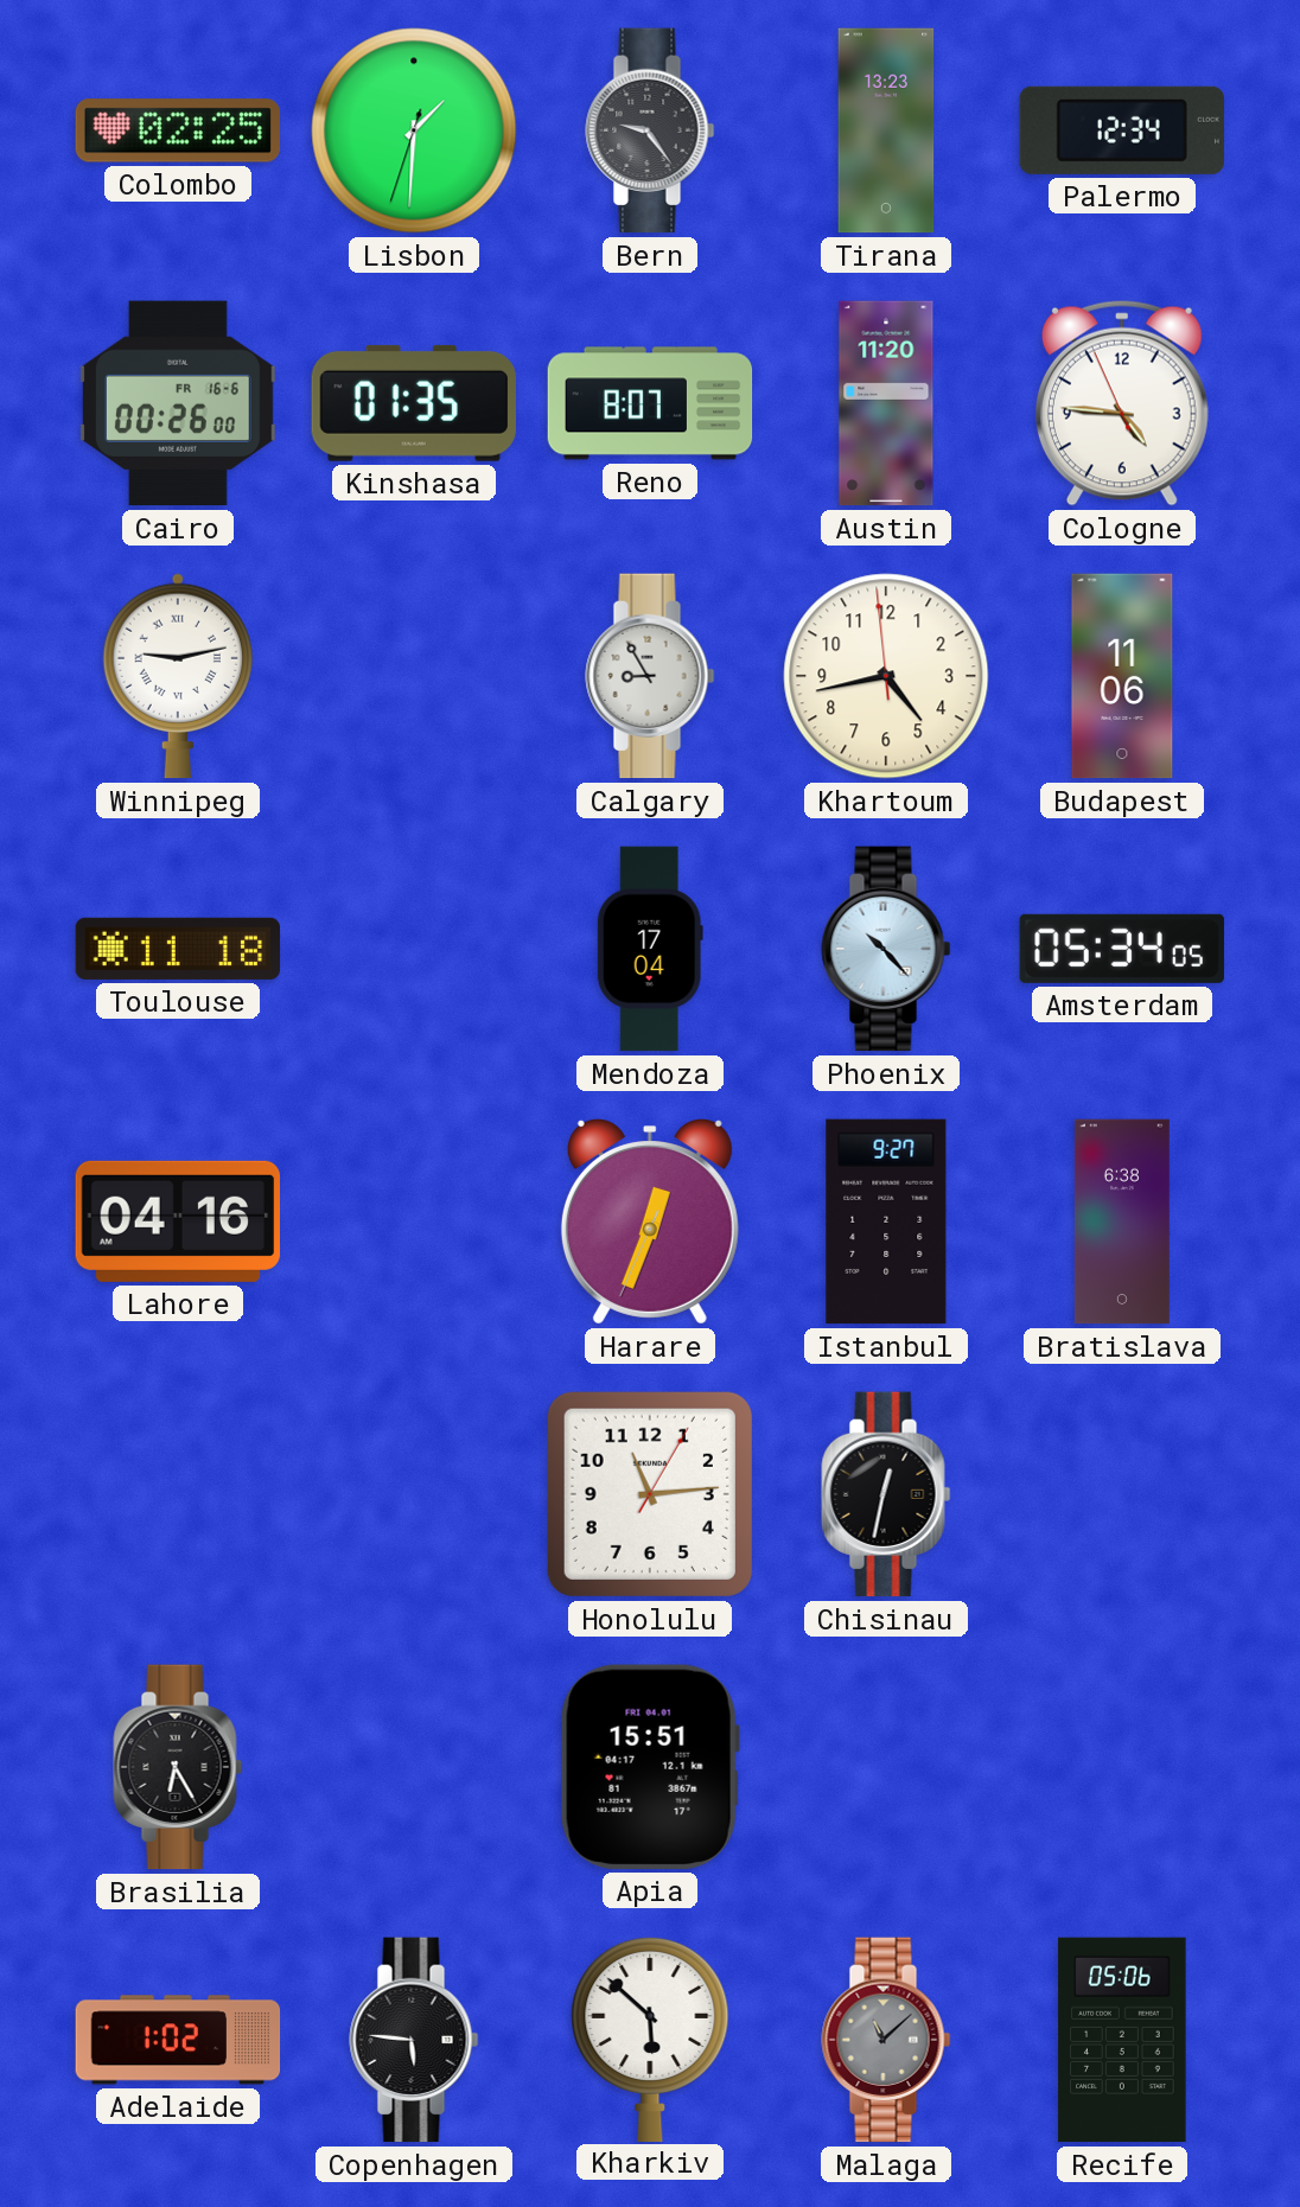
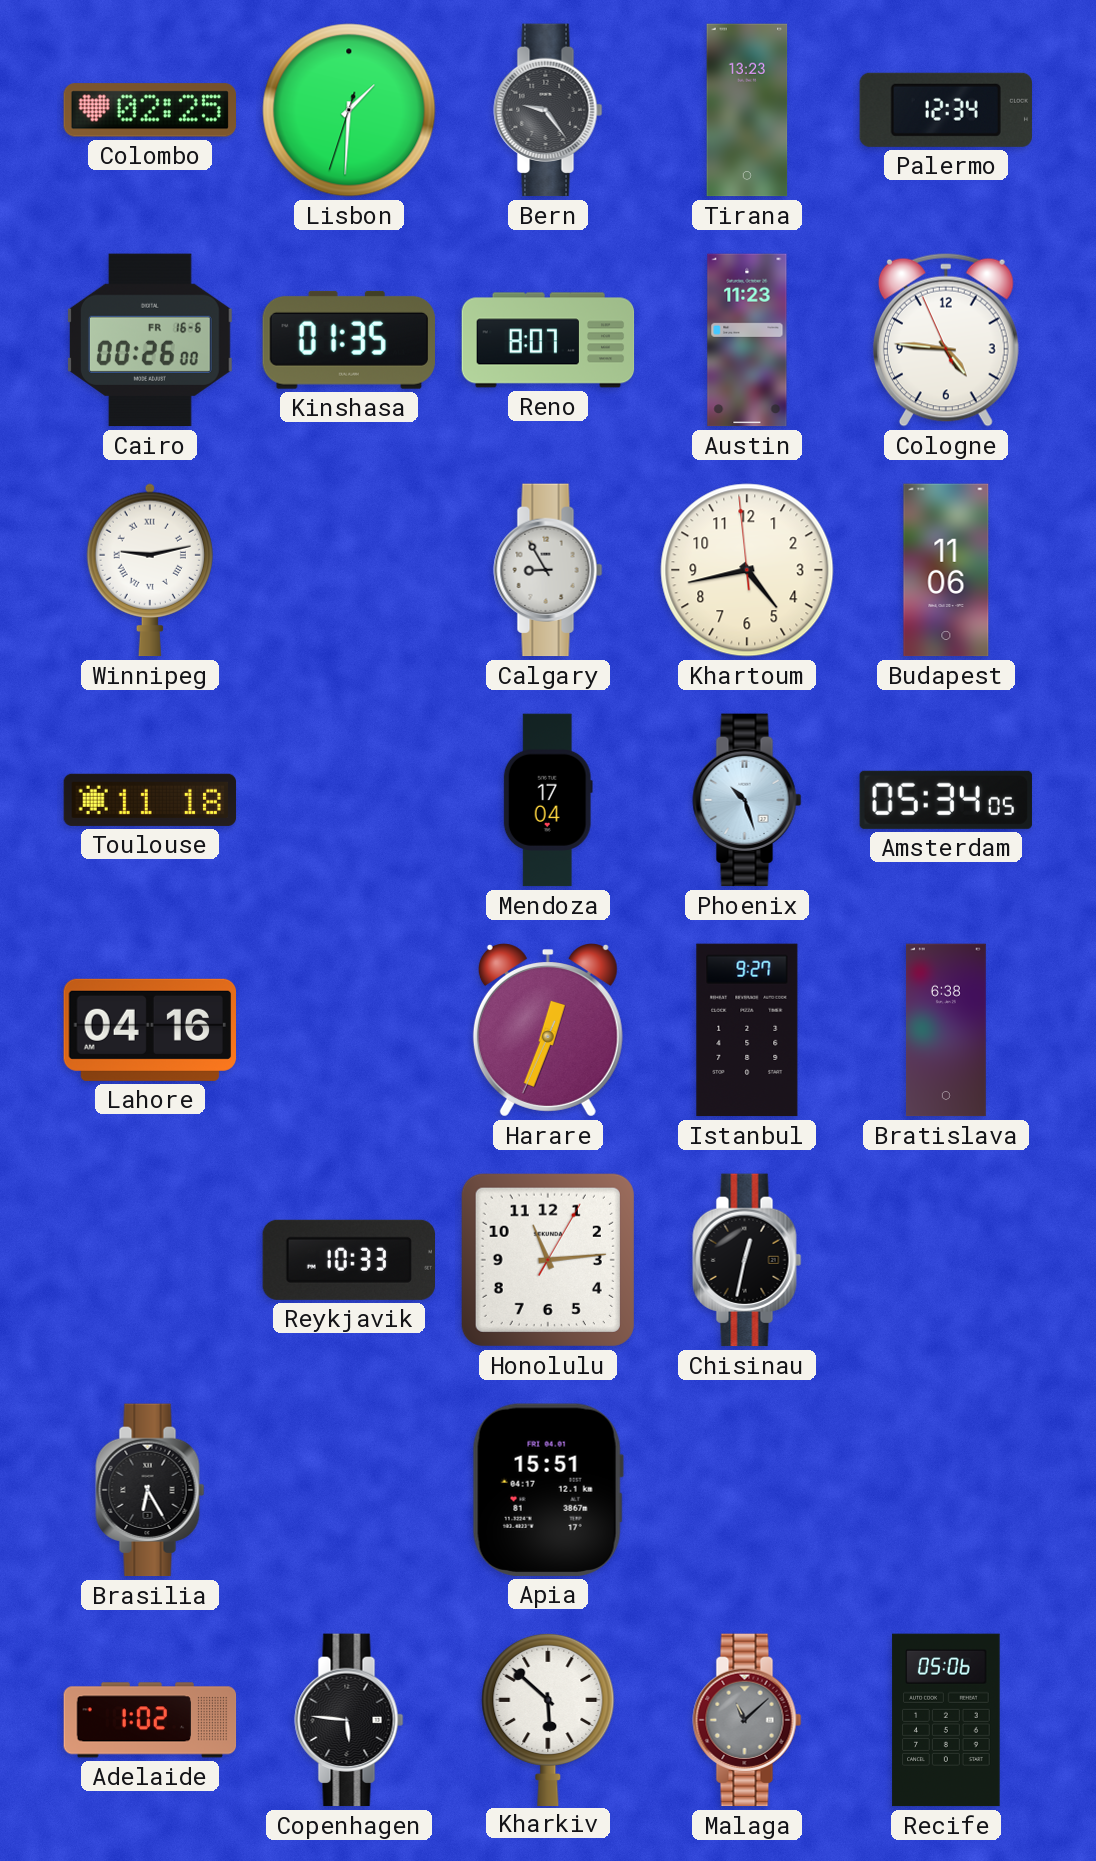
Austin: 11:20 -> 11:23 (747, 340)
Phoenix: 10:23 -> 10:27 (747, 800)
Reykjavik: none -> 10:33 (348, 1260)
